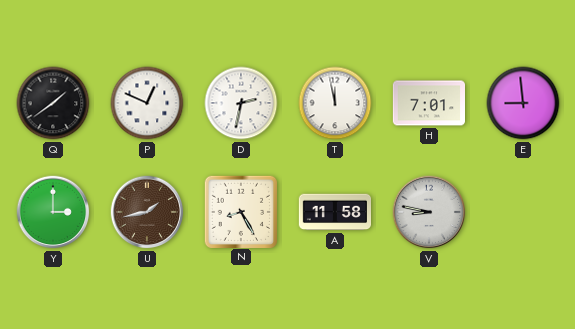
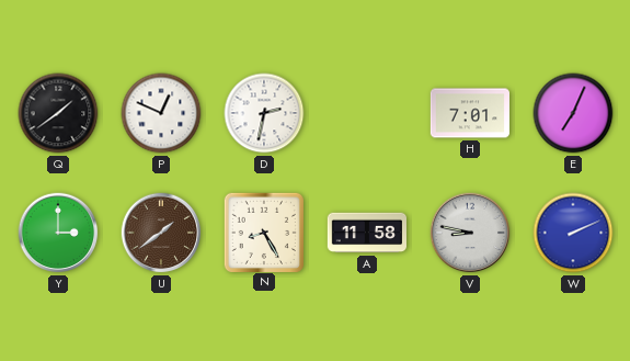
T: 11:58 -> none (335, 103)
E: 8:59 -> 7:04 (573, 113)
U: 1:43 -> 1:39 (161, 233)
W: none -> 2:11 (573, 233)
